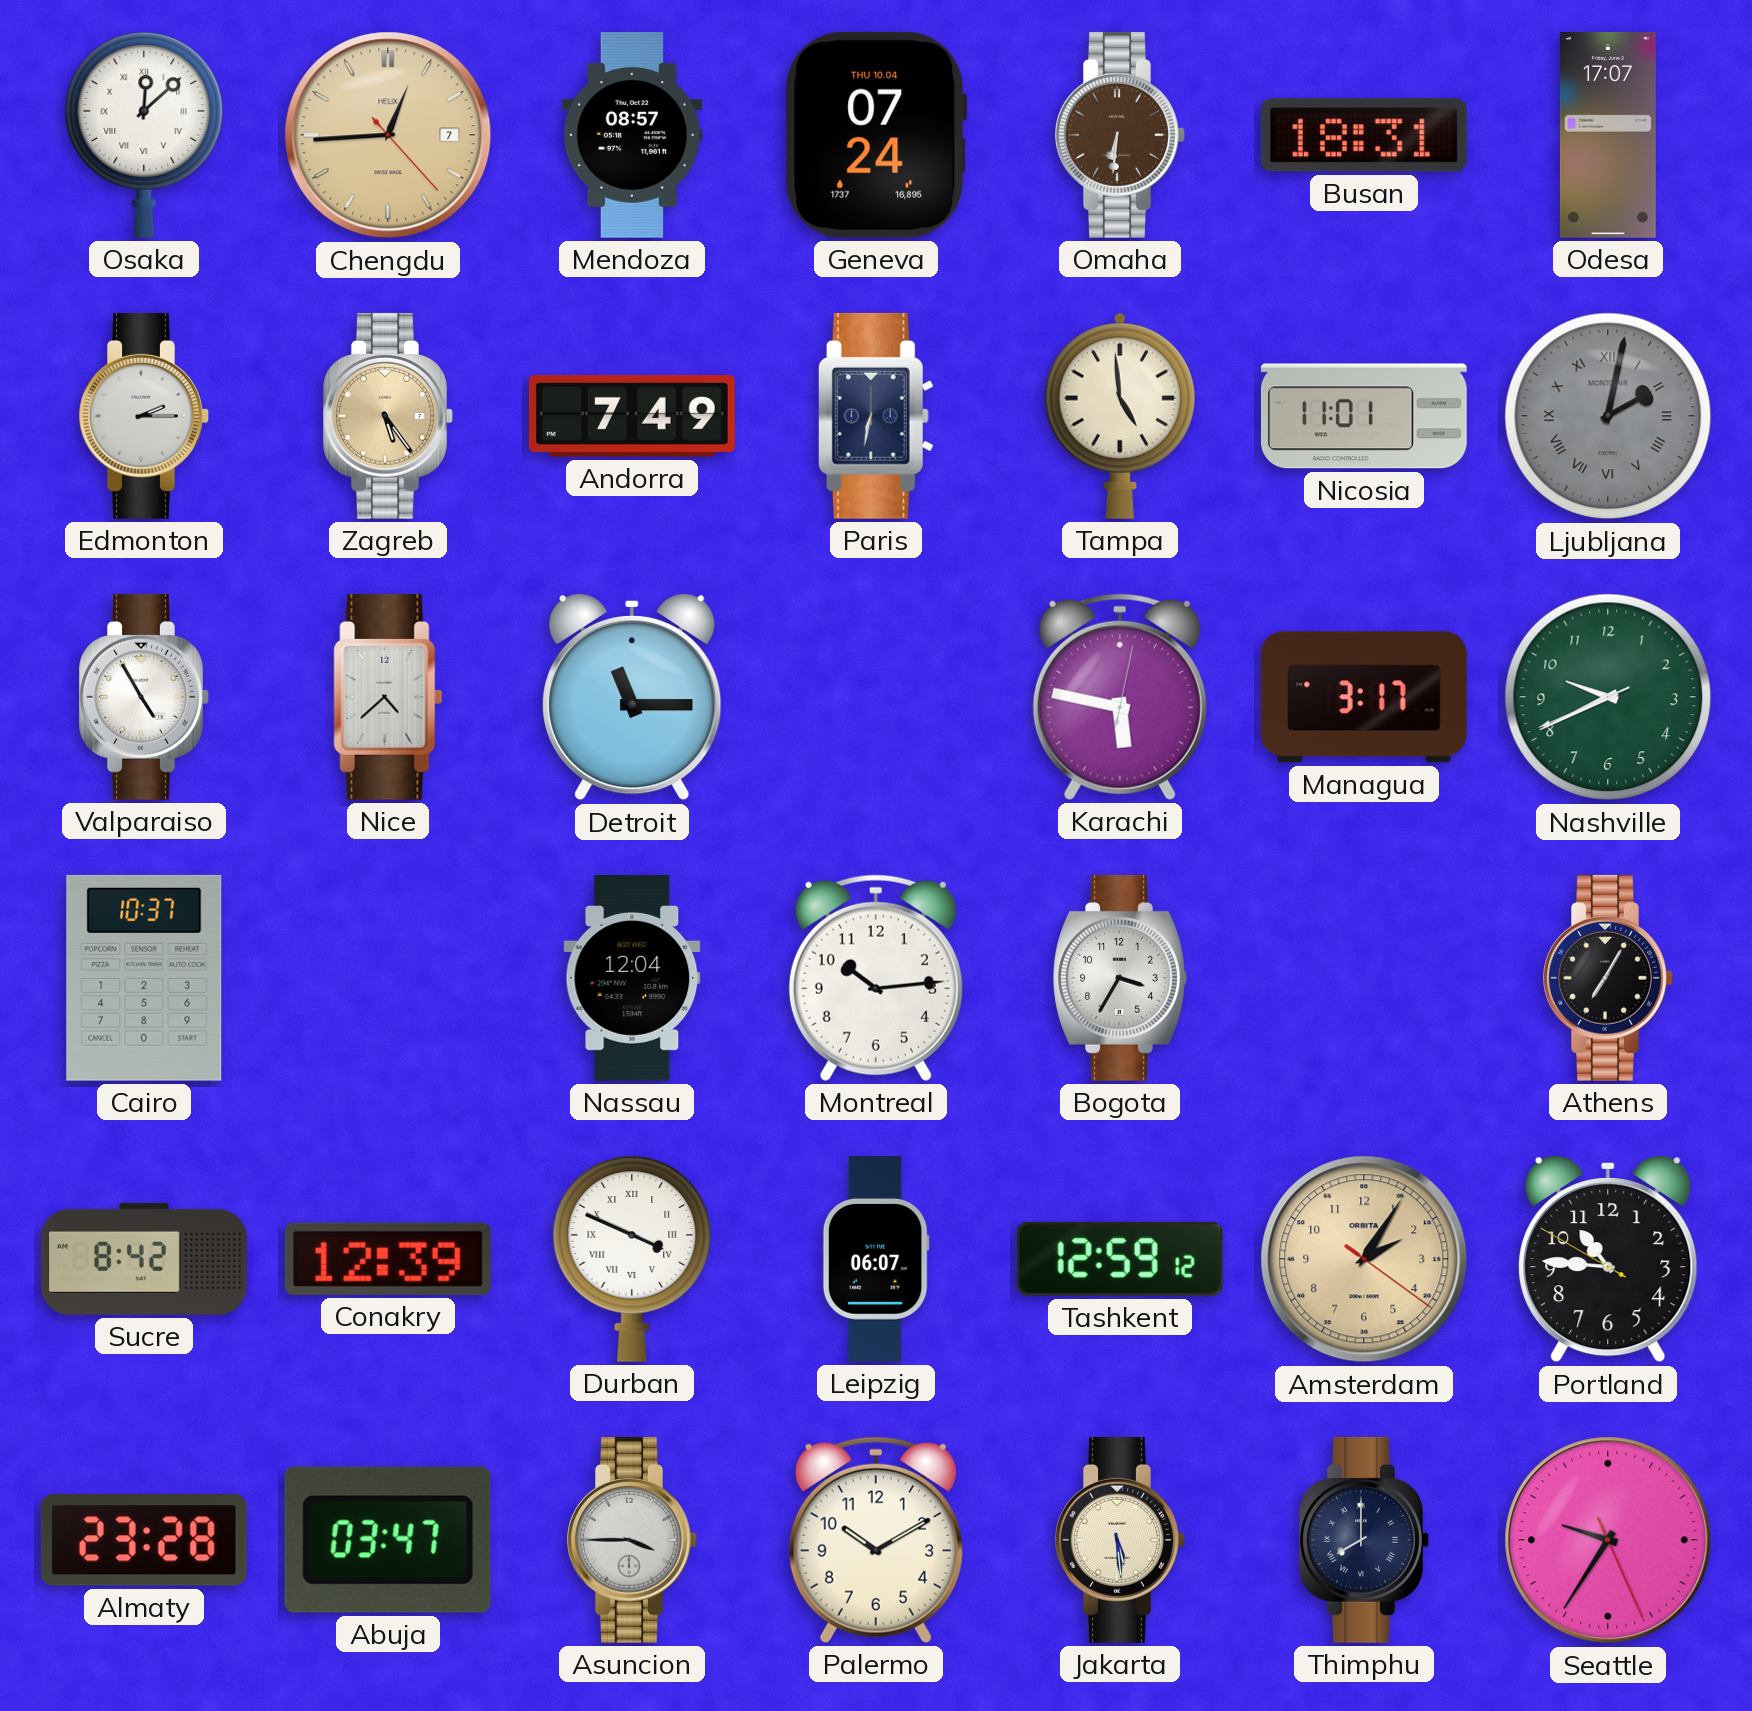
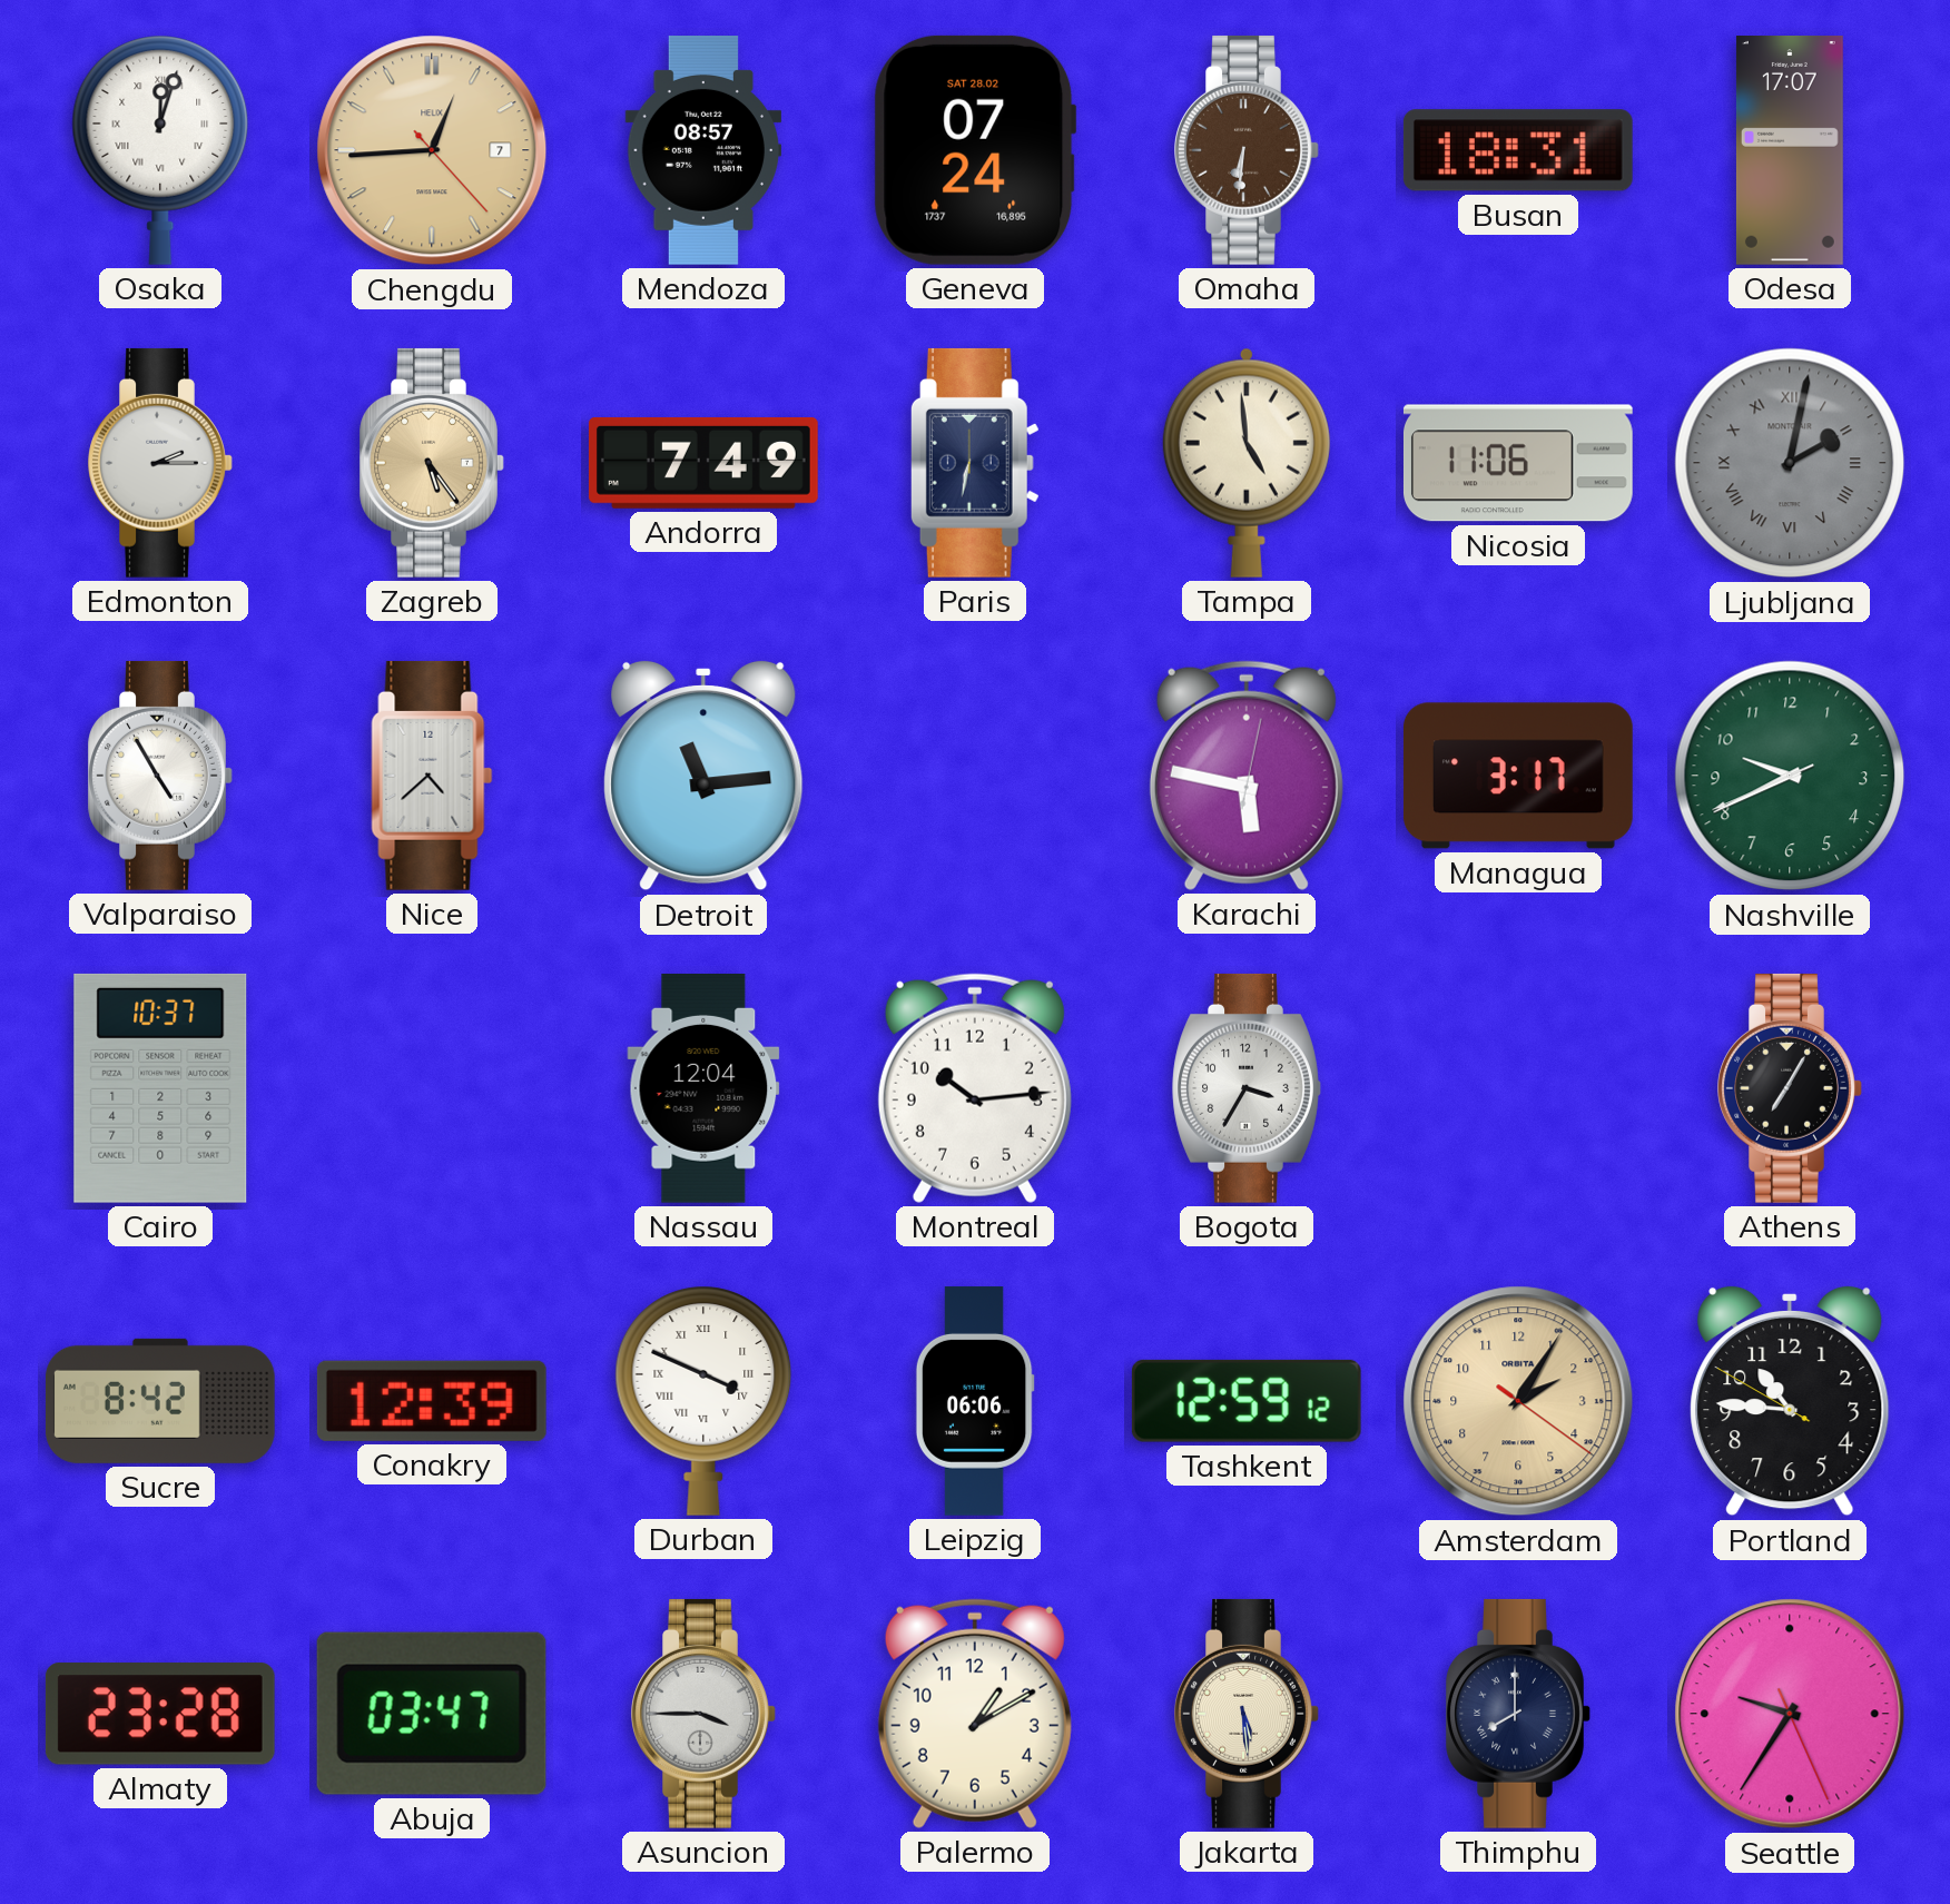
Osaka: 12:08 -> 12:03 (160, 150)
Geneva date: THU 10.04 -> SAT 28.02 (975, 150)
Nicosia: 11:01 -> 11:06 (1518, 463)
Detroit: 11:15 -> 11:14 (703, 776)
Leipzig: 06:07 -> 06:06 (975, 1402)
Palermo: 10:10 -> 1:10 (975, 1714)
